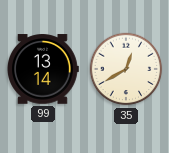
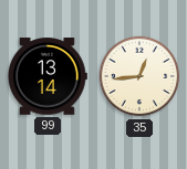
35: 12:40 -> 12:44 (139, 76)
